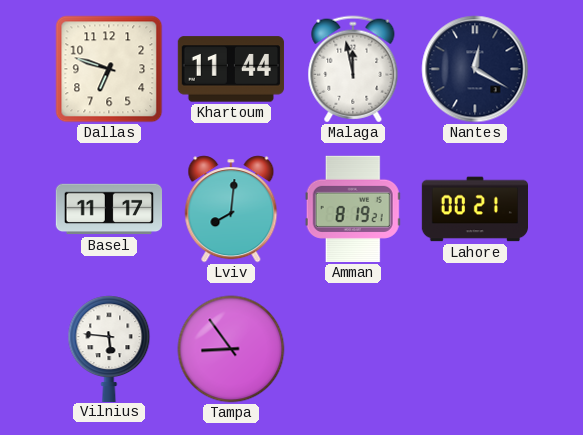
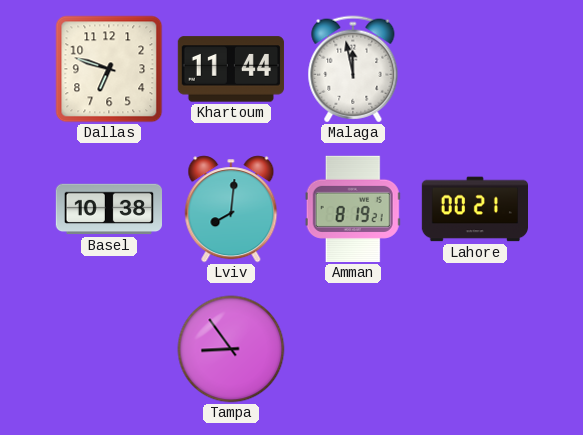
Nantes: 12:20 -> none (475, 69)
Basel: 11:17 -> 10:38 (109, 209)
Vilnius: 5:46 -> none (109, 348)
